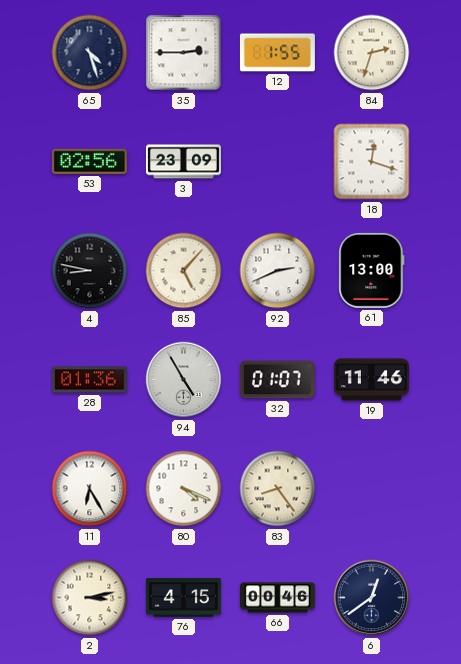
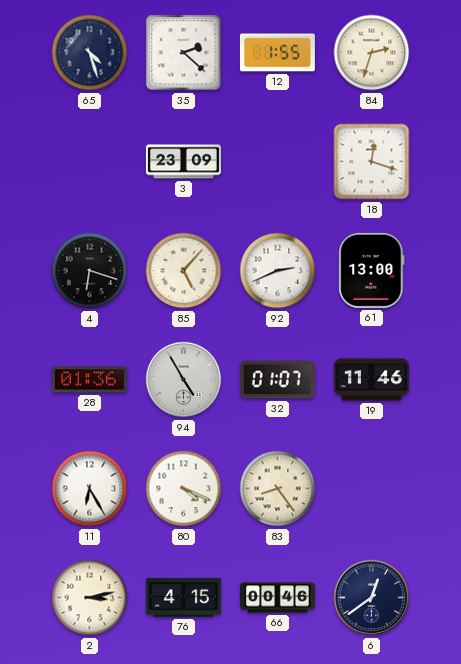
35: 2:45 -> 2:22 (184, 53)
53: 02:56 -> none (89, 161)
4: 8:47 -> 6:18 (90, 271)
